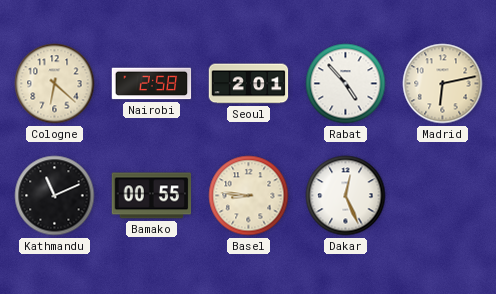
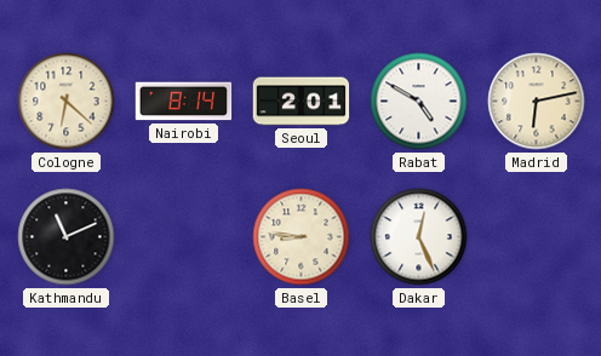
Nairobi: 2:58 -> 8:14 (184, 102)
Rabat: 4:53 -> 4:50 (419, 102)
Bamako: 00:55 -> none (152, 196)
